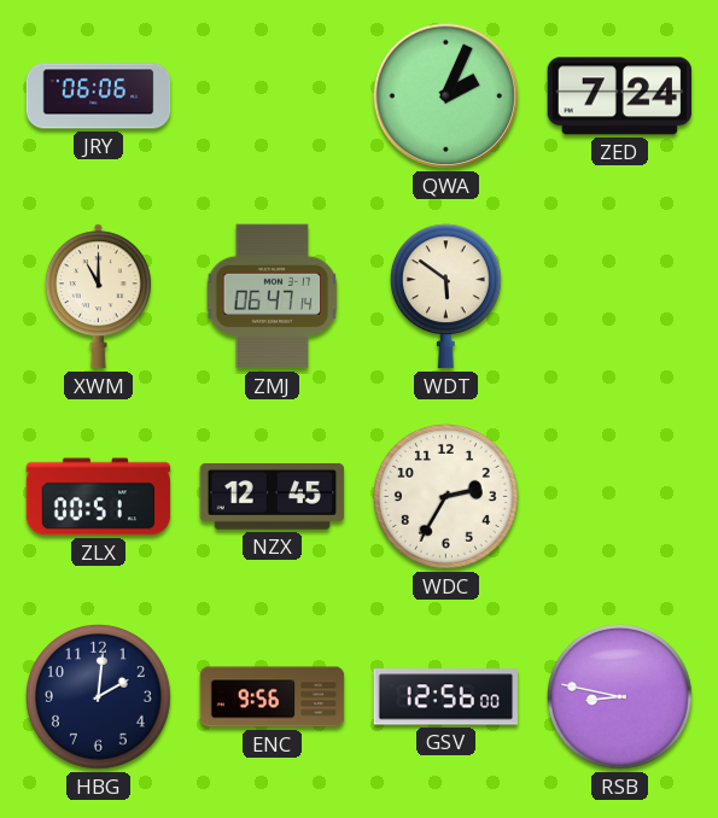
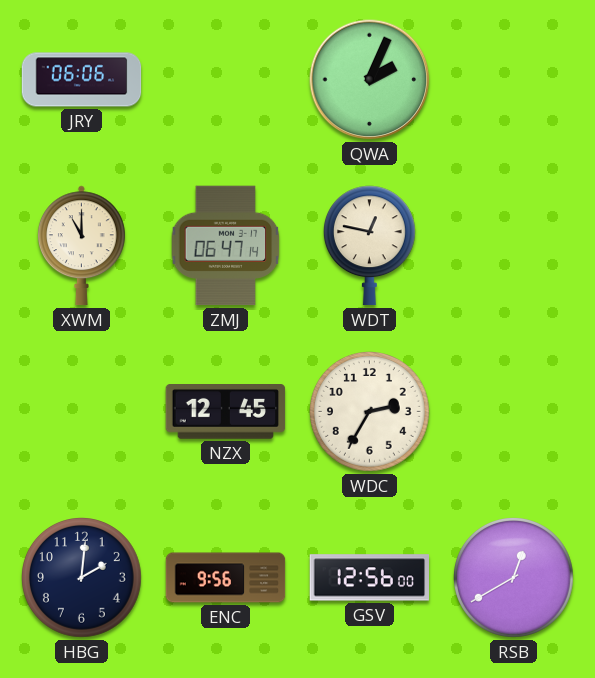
ZED: 7:24 -> none (620, 97)
WDT: 5:51 -> 12:47 (369, 246)
ZLX: 00:51 -> none (99, 497)
RSB: 8:47 -> 12:40 (514, 578)
